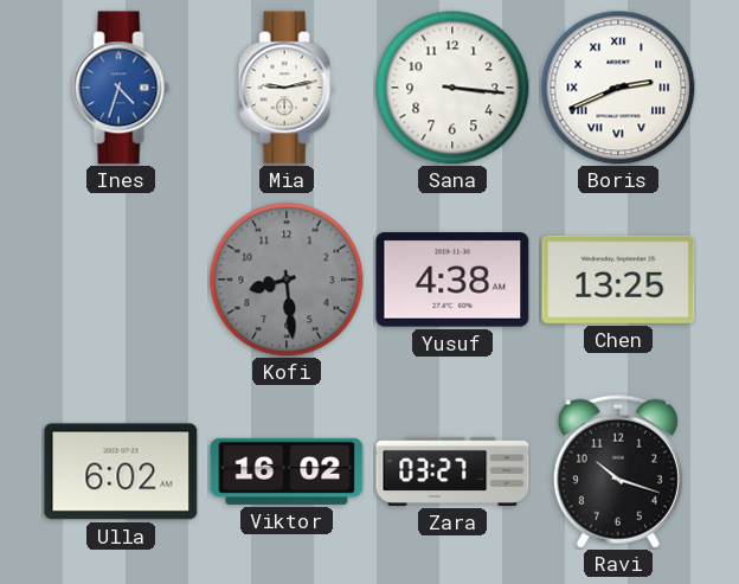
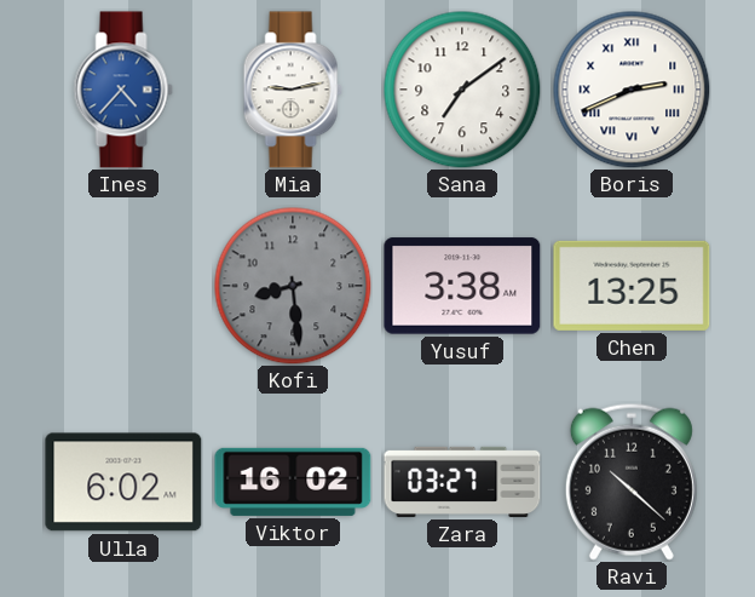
Ines: 4:33 -> 4:37 (123, 90)
Sana: 3:16 -> 7:09 (462, 90)
Yusuf: 4:38 -> 3:38 (462, 286)
Ravi: 10:18 -> 10:22 (632, 482)
